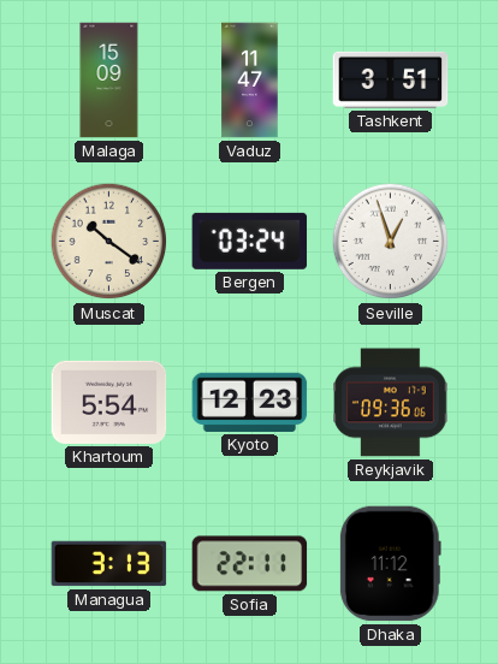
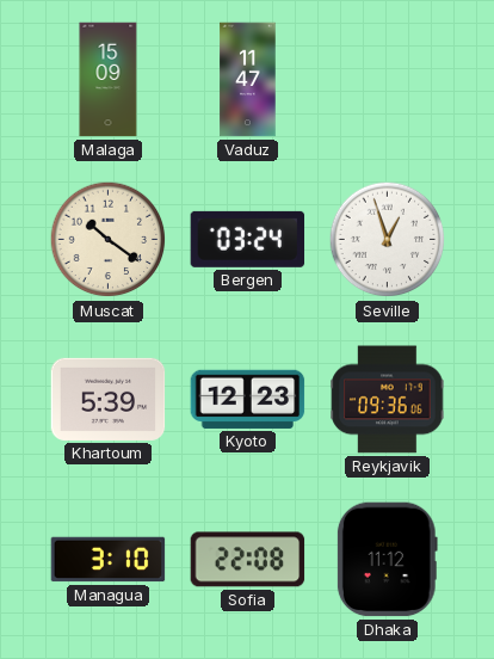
Tashkent: 3:51 -> none (391, 79)
Khartoum: 5:54 -> 5:39 (109, 399)
Managua: 3:13 -> 3:10 (109, 560)
Sofia: 22:11 -> 22:08 (248, 560)
